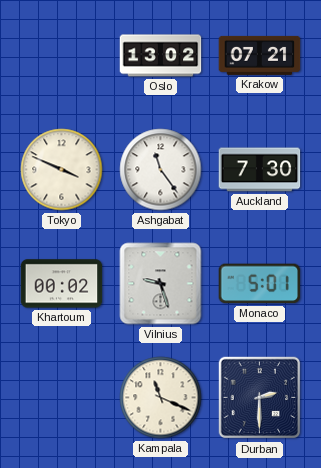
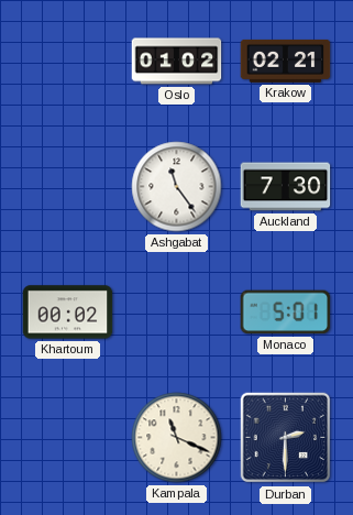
Oslo: 13:02 -> 01:02 (177, 62)
Krakow: 07:21 -> 02:21 (286, 61)
Tokyo: 3:49 -> none (62, 170)
Vilnius: 9:27 -> none (161, 284)
